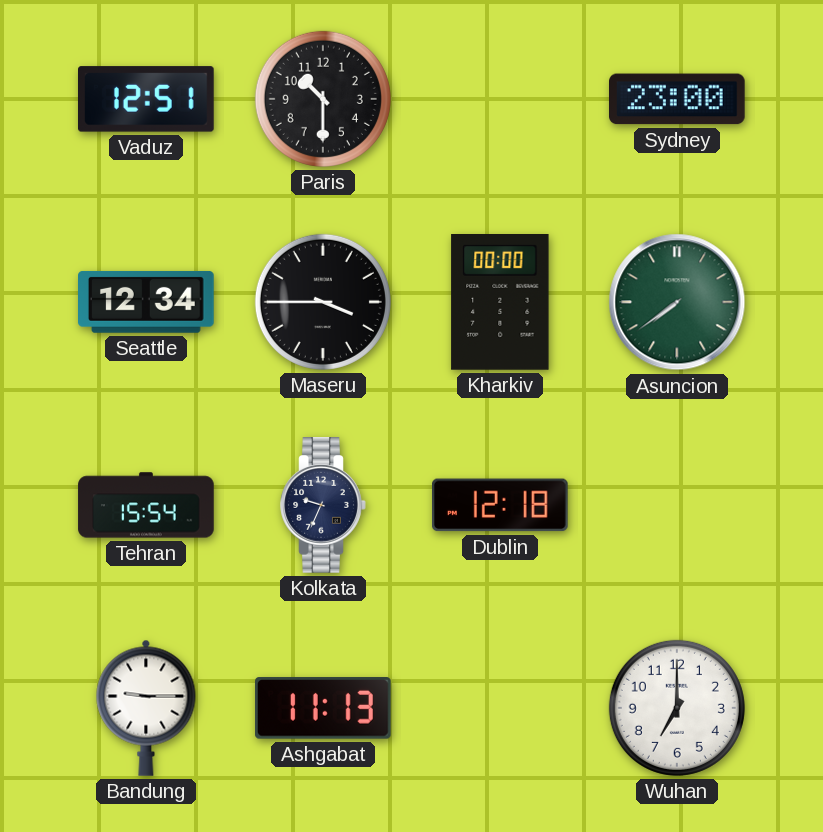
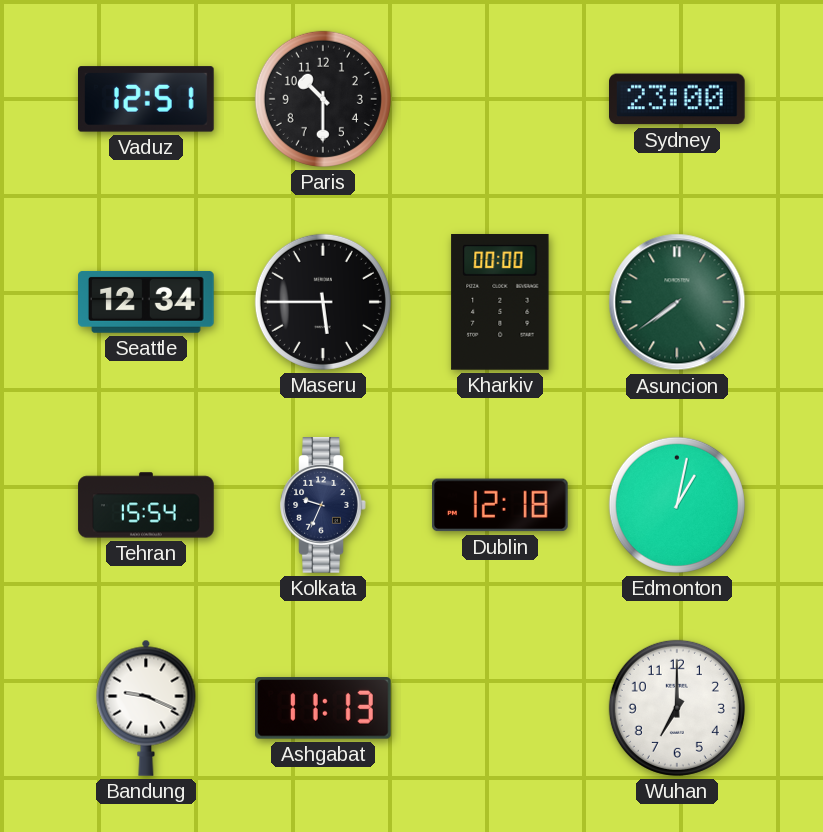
Maseru: 3:45 -> 5:45 (323, 302)
Edmonton: none -> 1:02 (677, 505)
Bandung: 9:15 -> 9:19 (146, 708)
